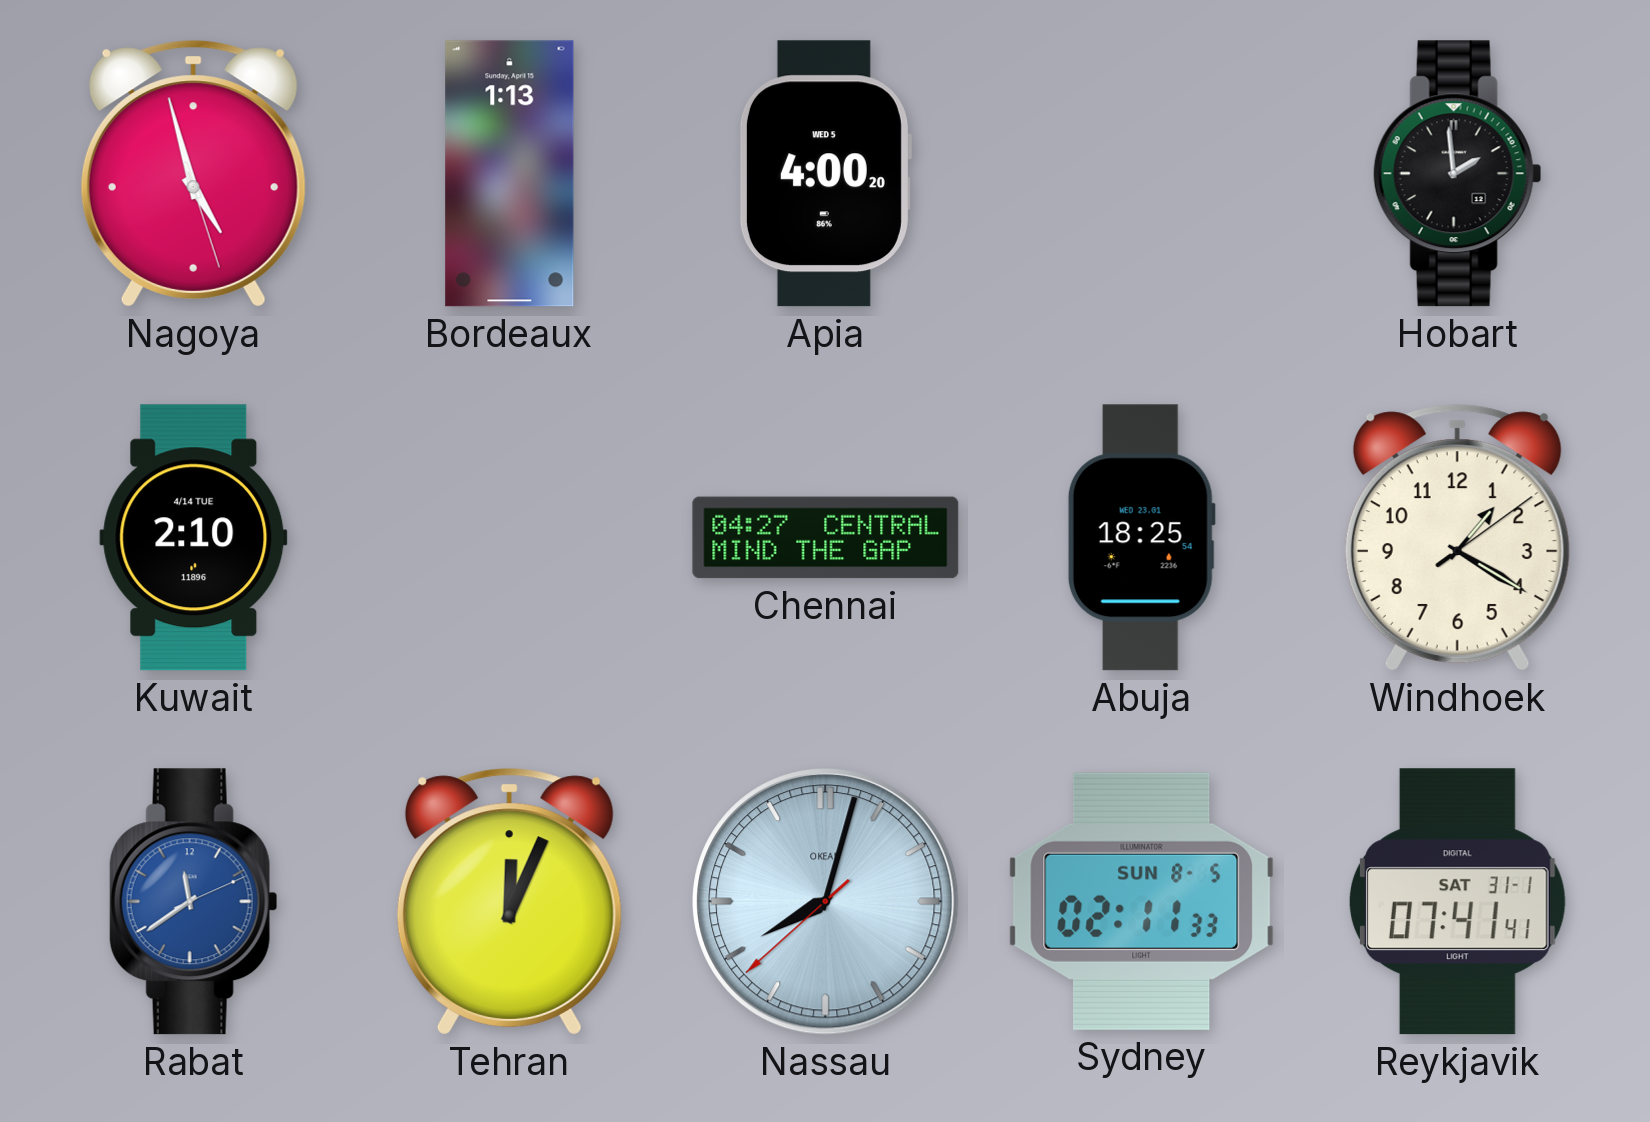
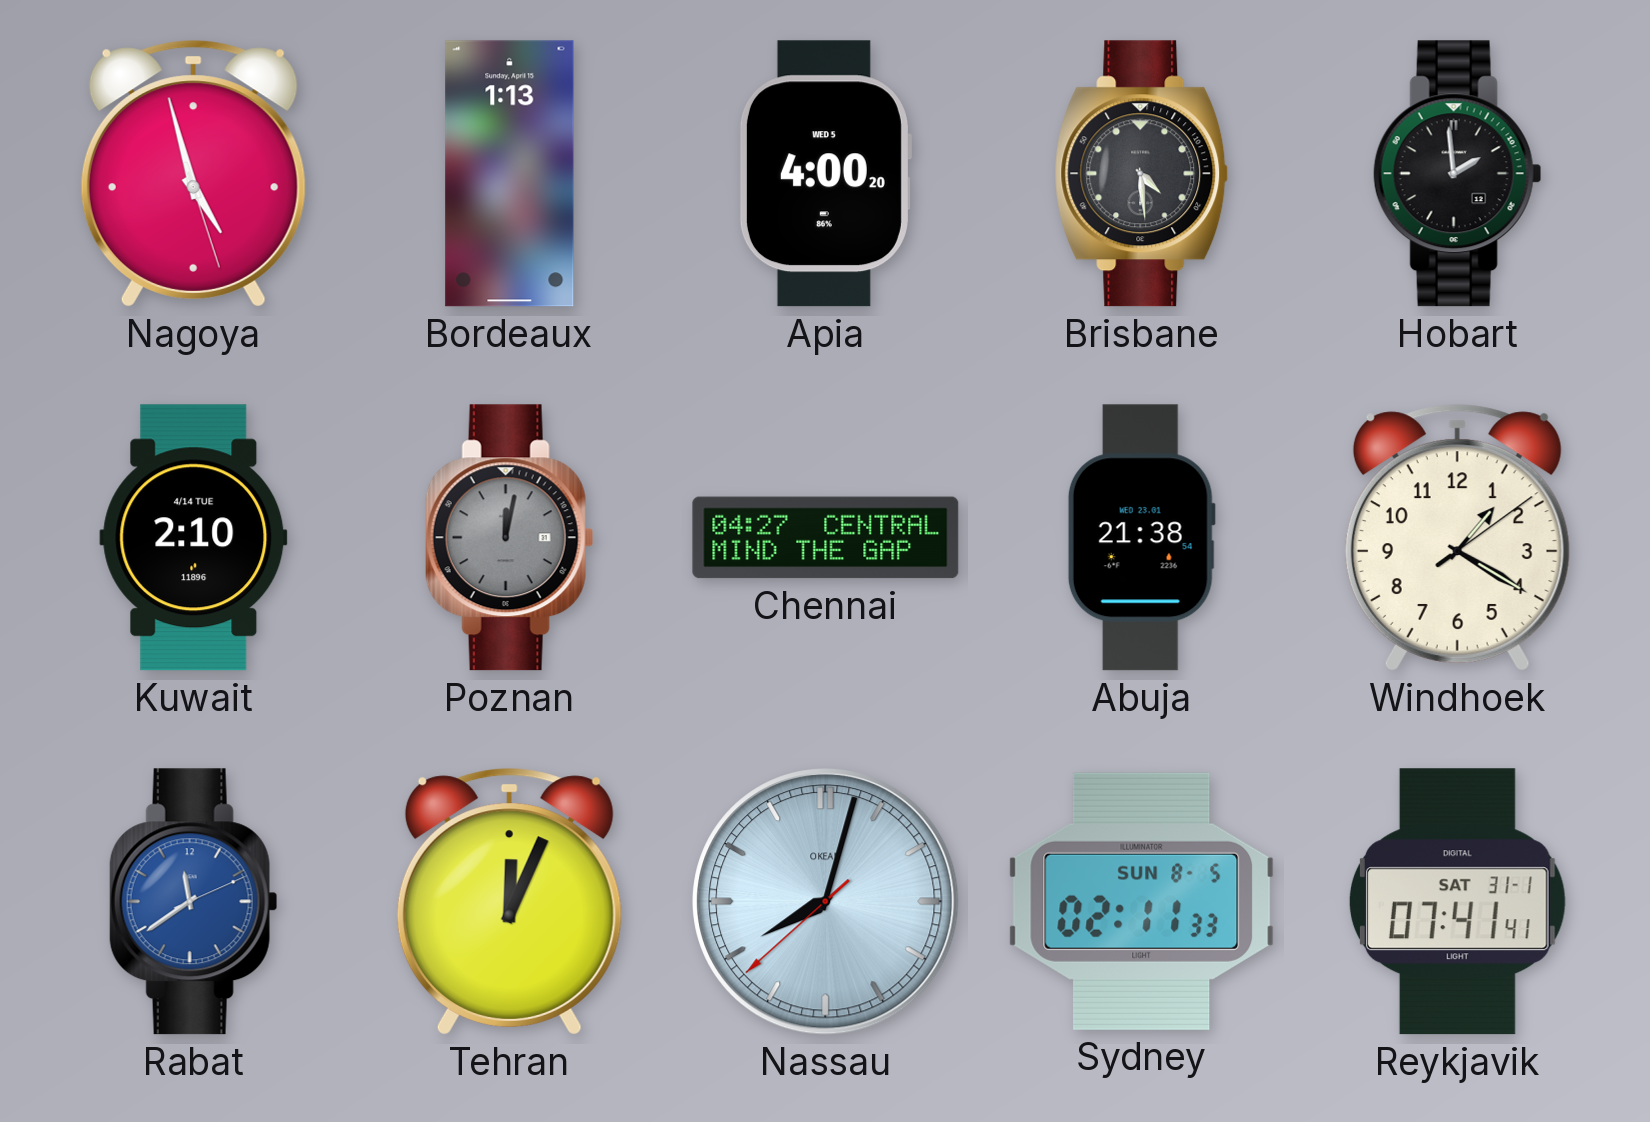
Brisbane: none -> 4:29 (1142, 174)
Poznan: none -> 12:02 (509, 538)
Abuja: 18:25 -> 21:38 (1141, 538)
